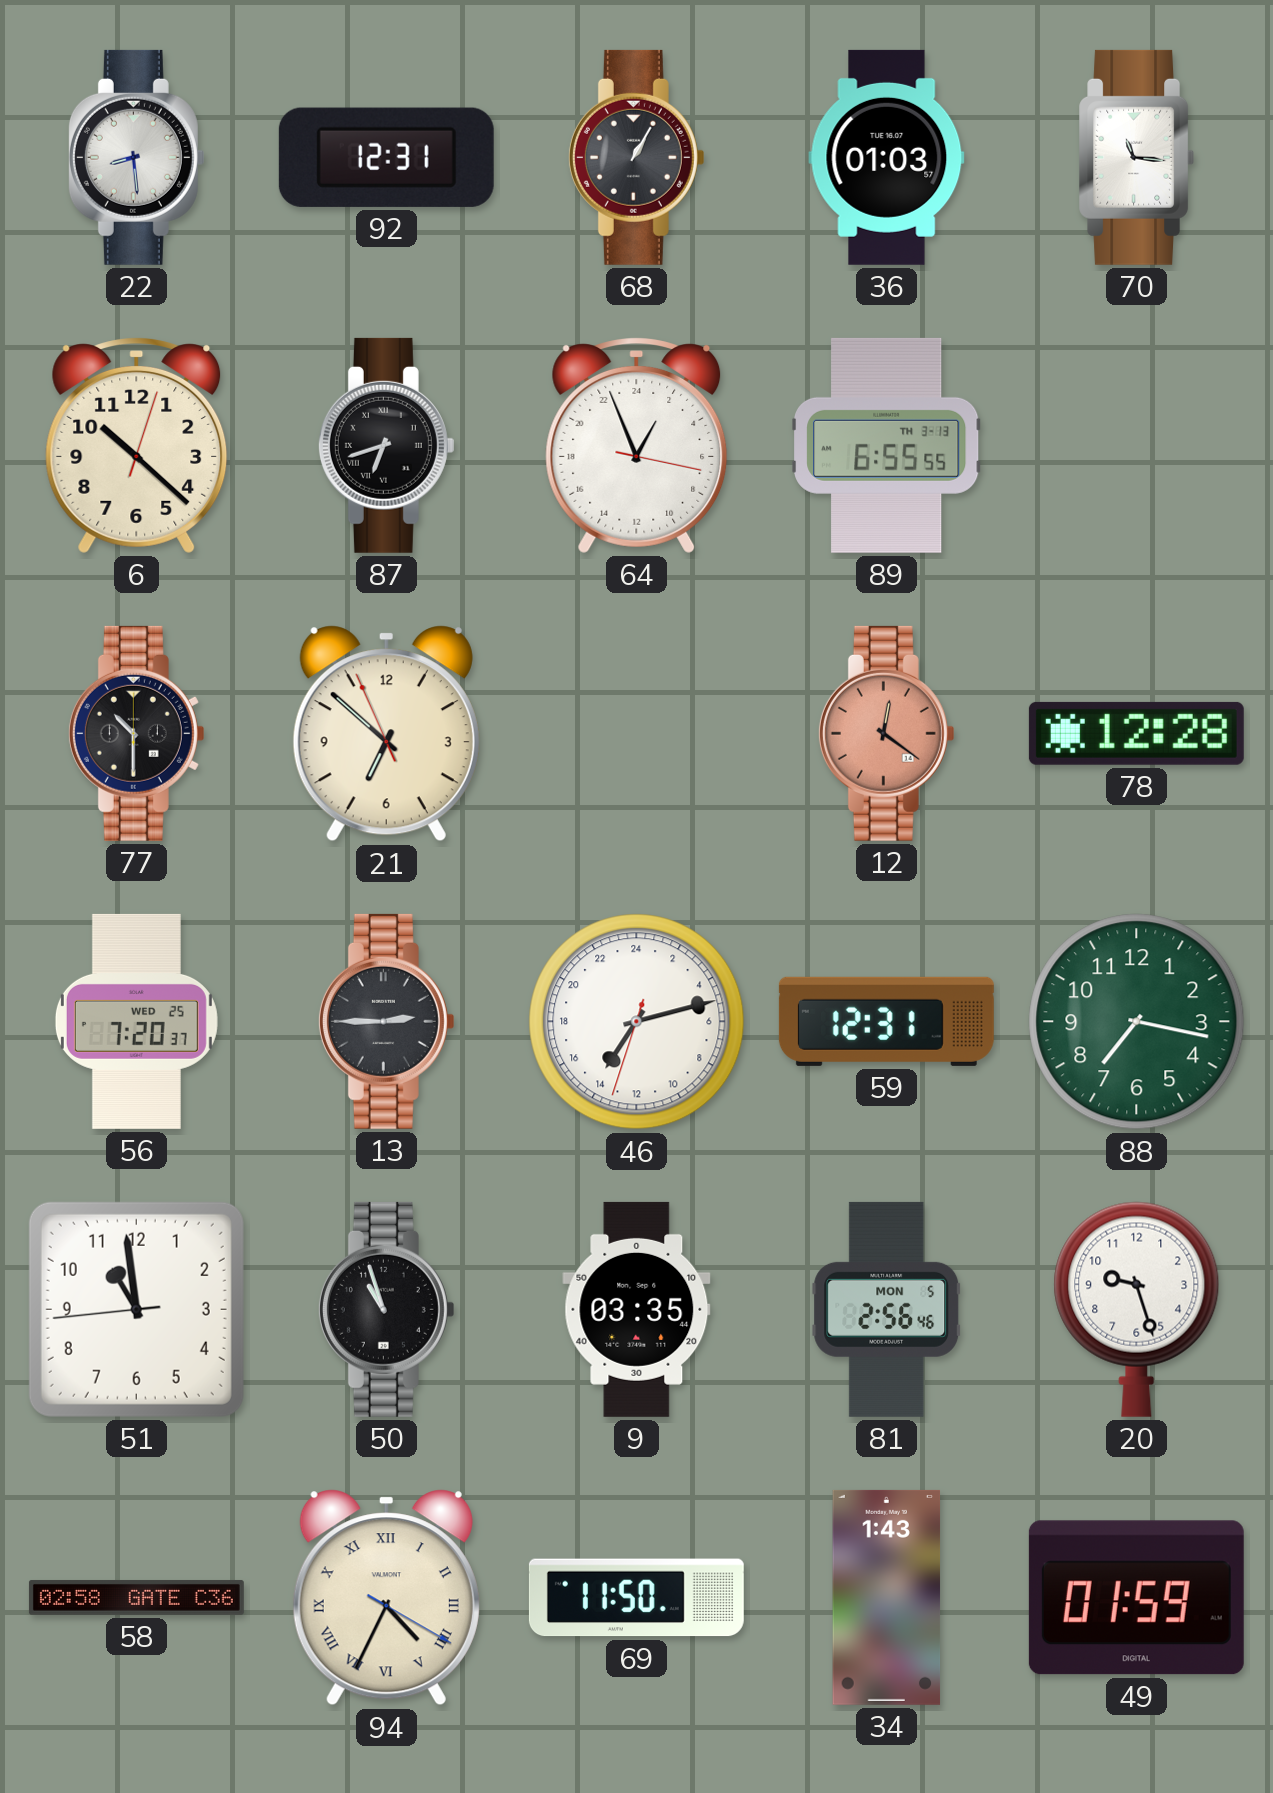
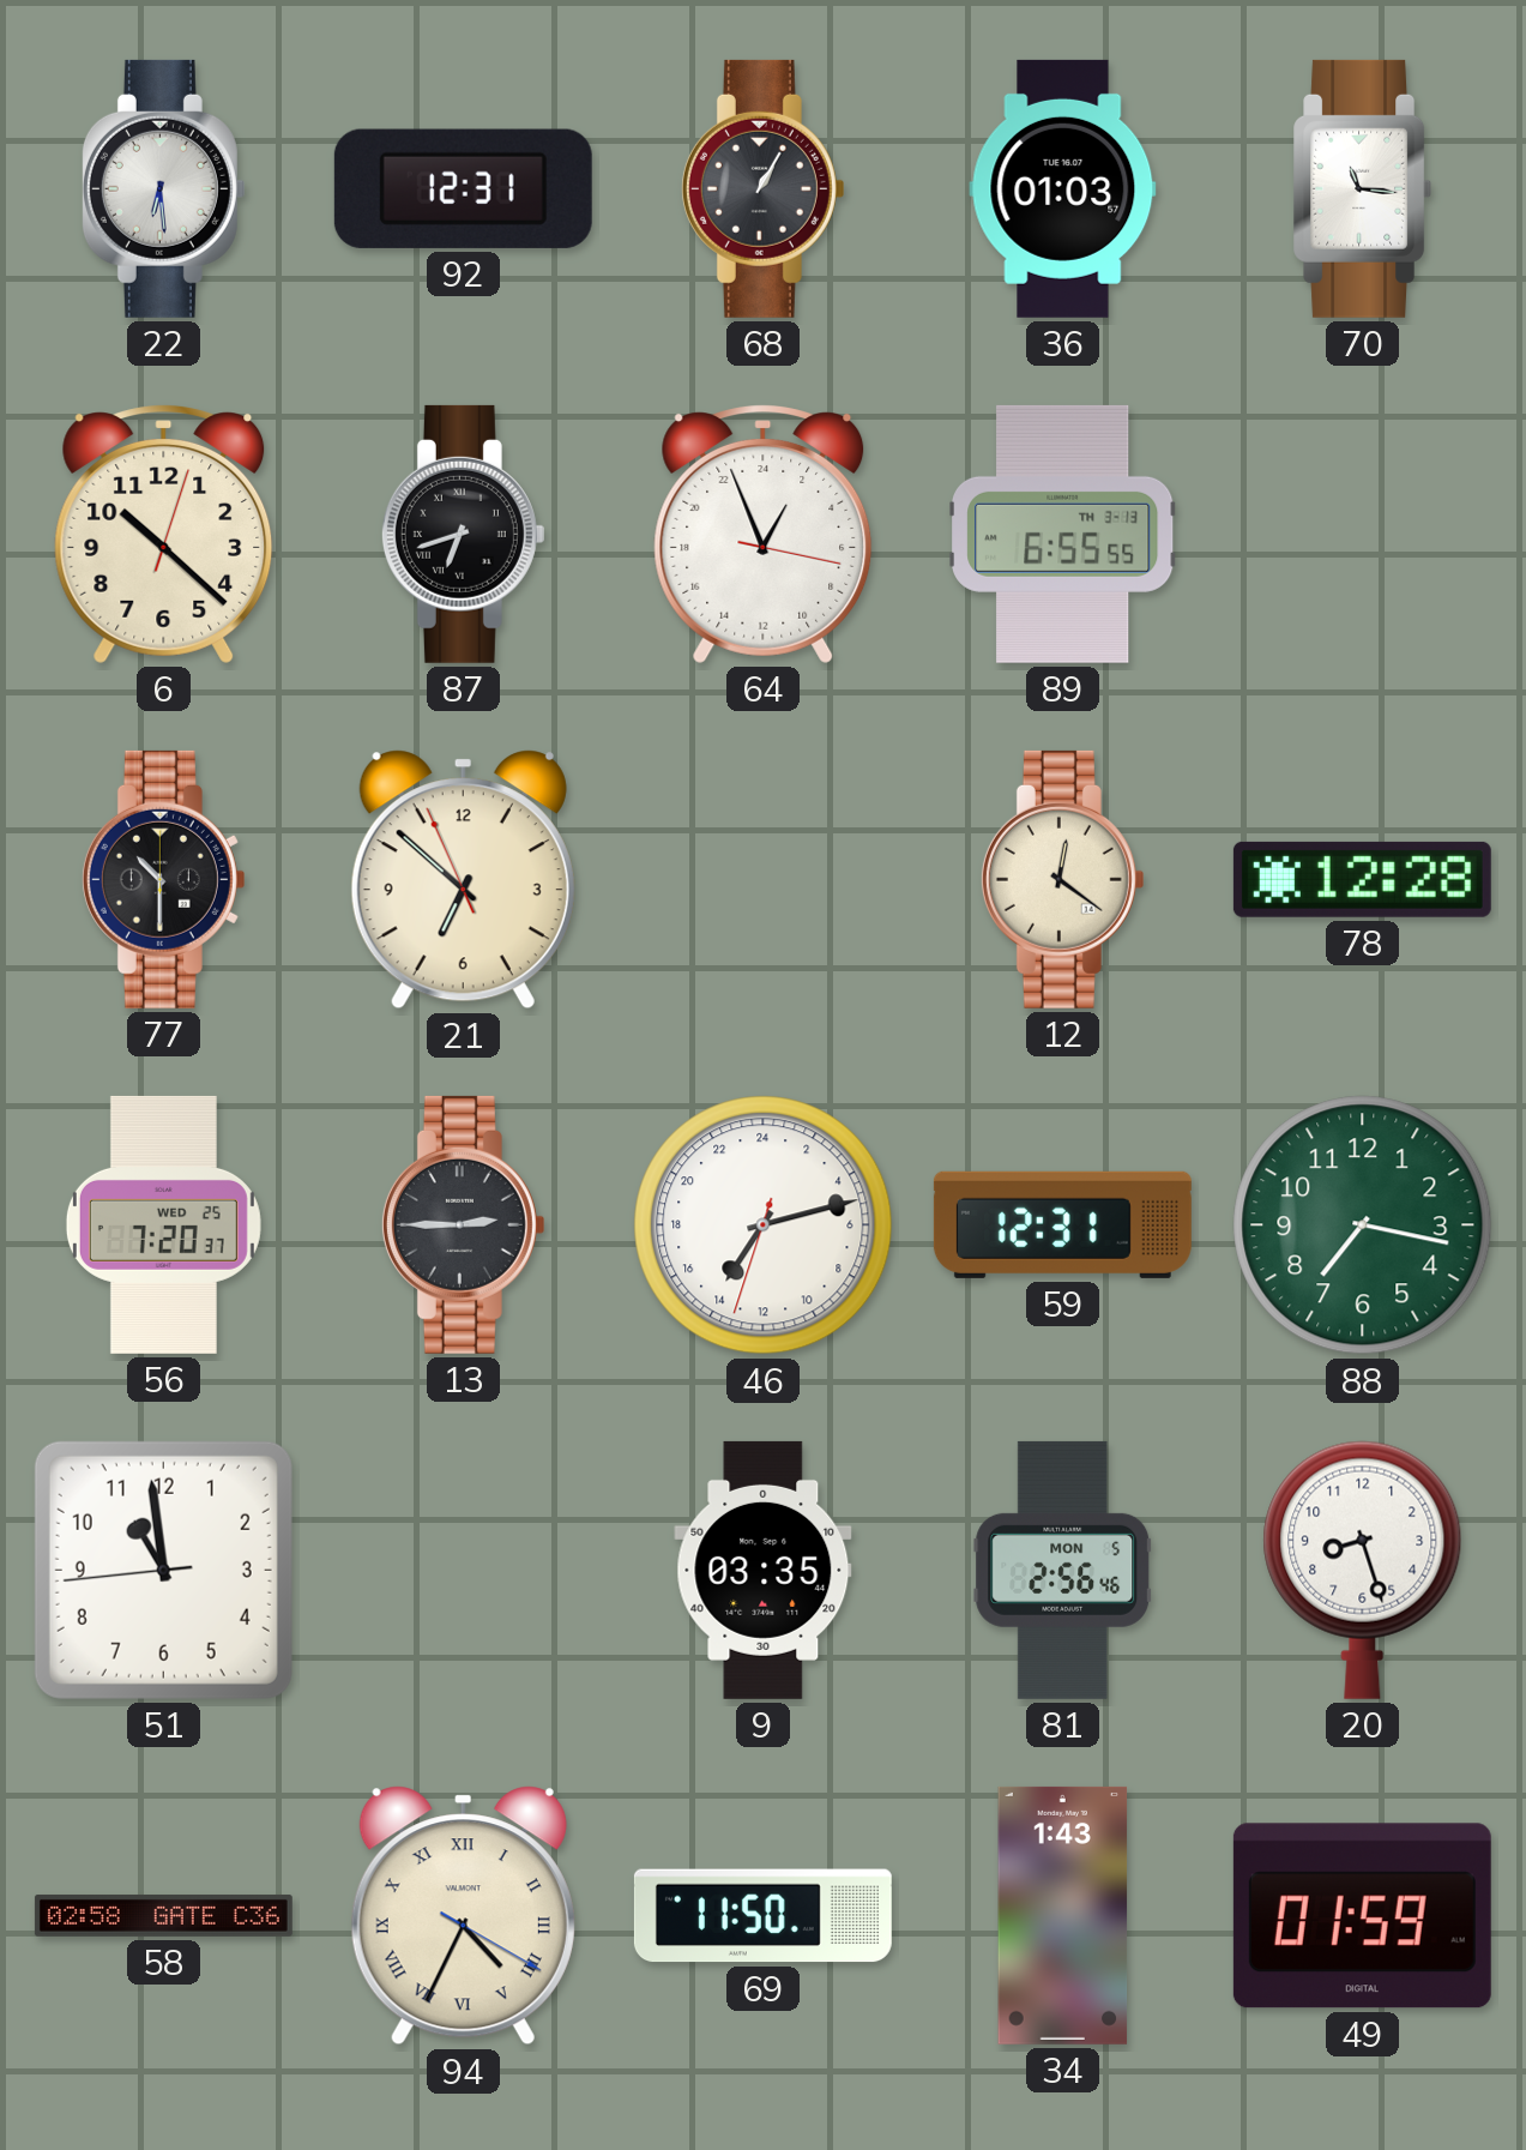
22: 8:29 -> 6:29 (163, 188)
12 dial: salmon -> cream (1062, 879)
50: 10:57 -> none (386, 1309)
20: 9:27 -> 8:27 (1363, 1570)
